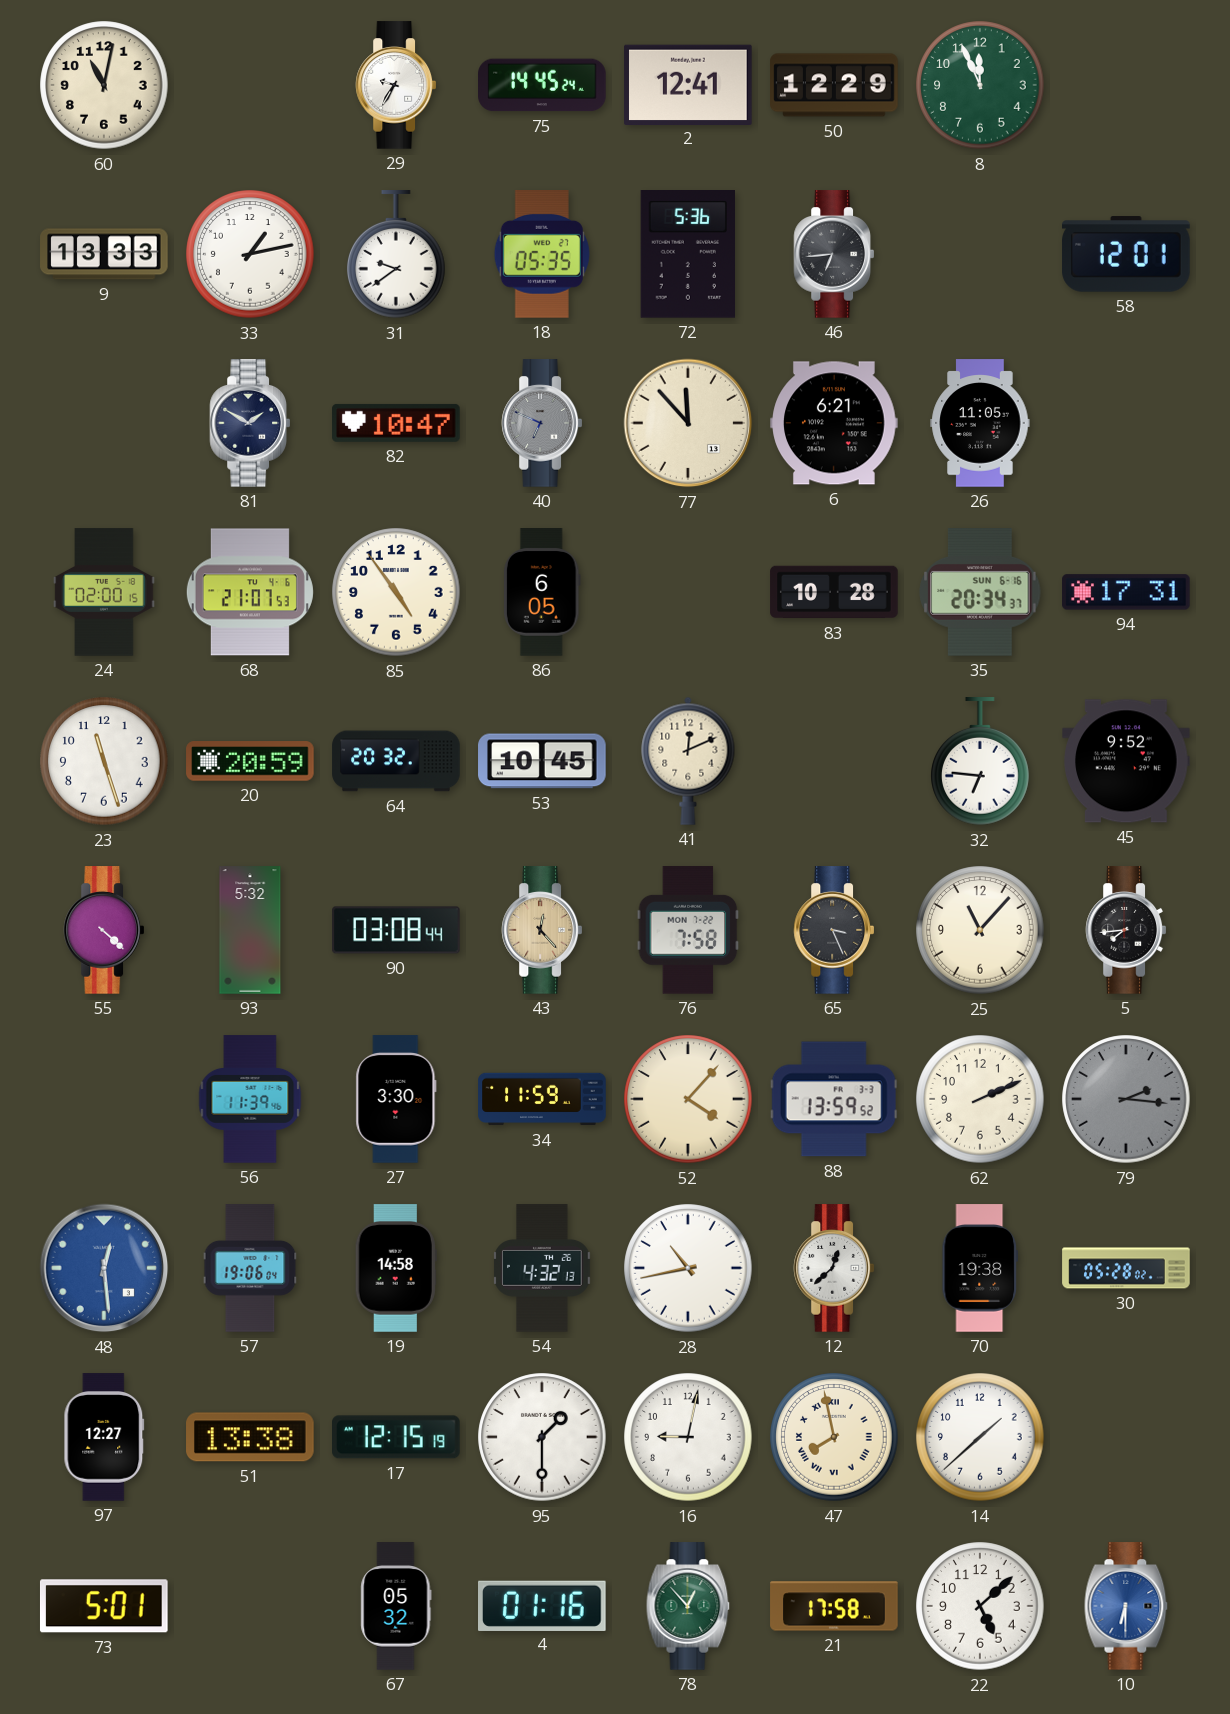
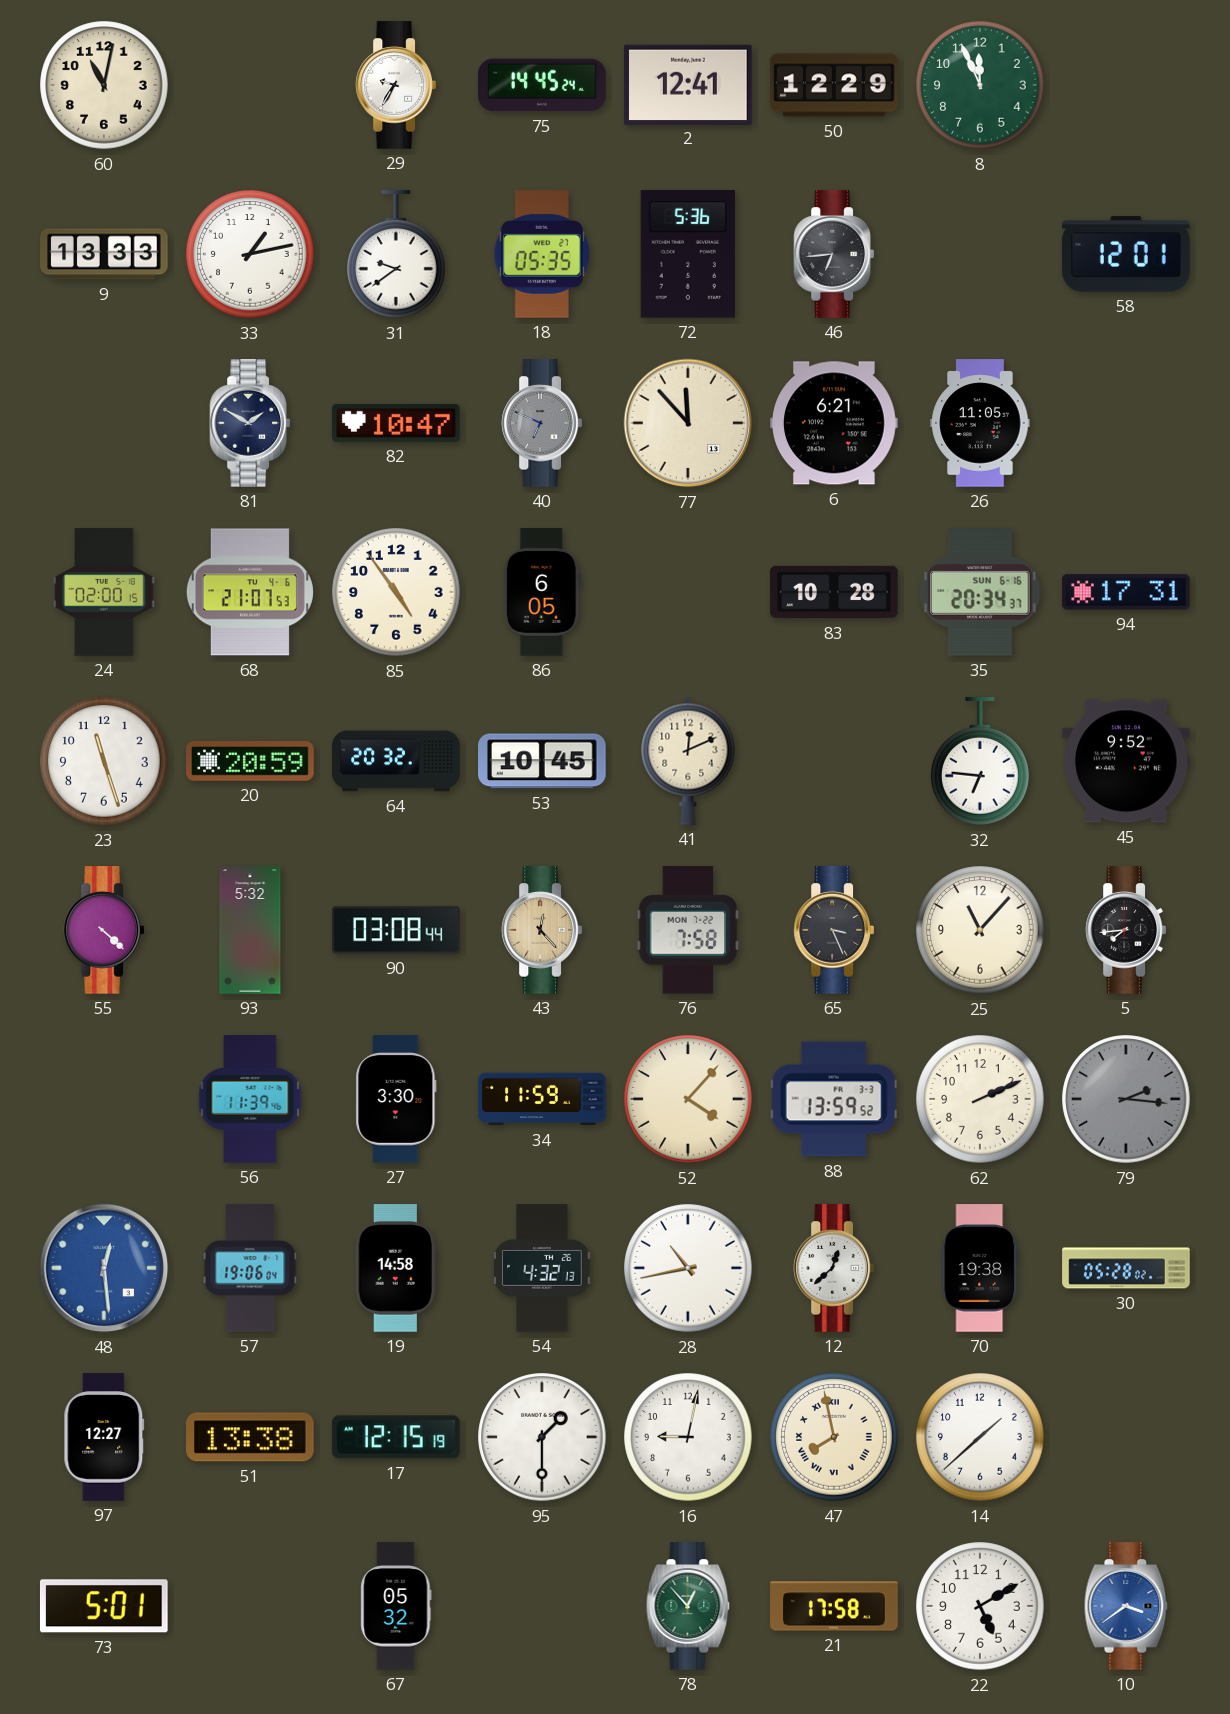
4: 01:16 -> none (543, 1605)
22: 5:08 -> 5:10 (980, 1606)
10: 6:30 -> 3:39 (1126, 1606)
